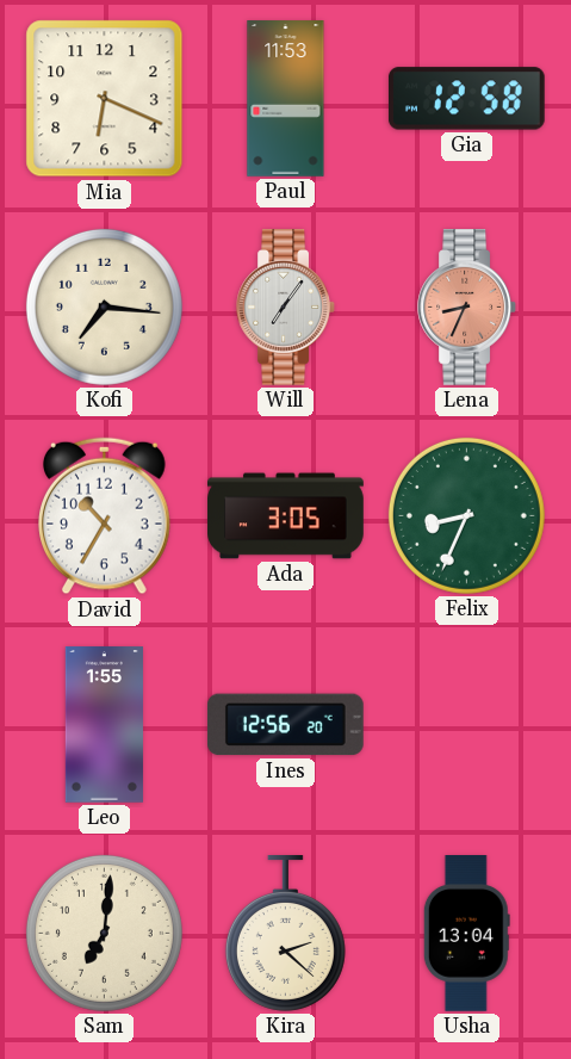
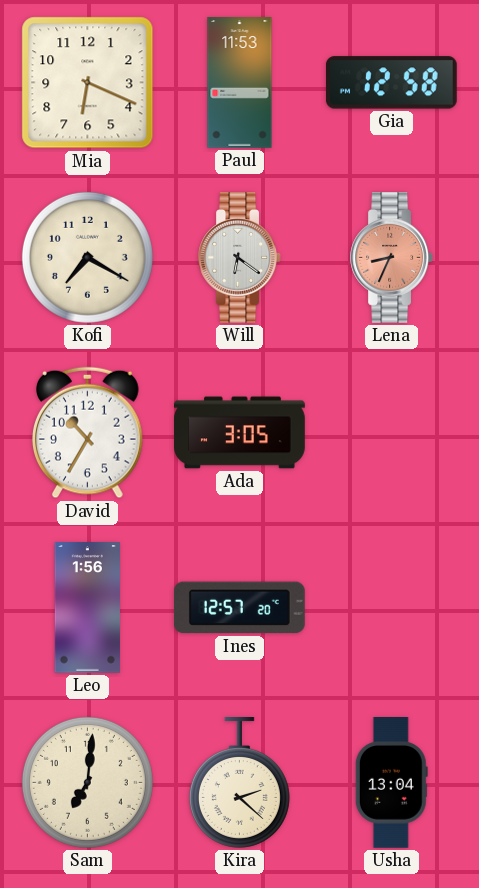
Kofi: 7:16 -> 7:20 (87, 257)
Will: 7:06 -> 6:21 (239, 258)
Felix: 8:34 -> none (466, 515)
Leo: 1:55 -> 1:56 (87, 608)
Ines: 12:56 -> 12:57 (239, 608)
